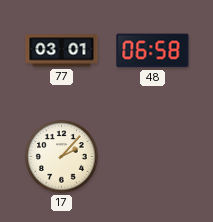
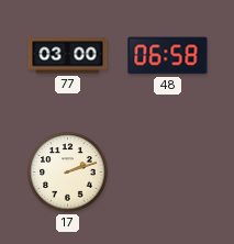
77: 03:01 -> 03:00 (68, 56)
17: 2:07 -> 2:12 (68, 173)
